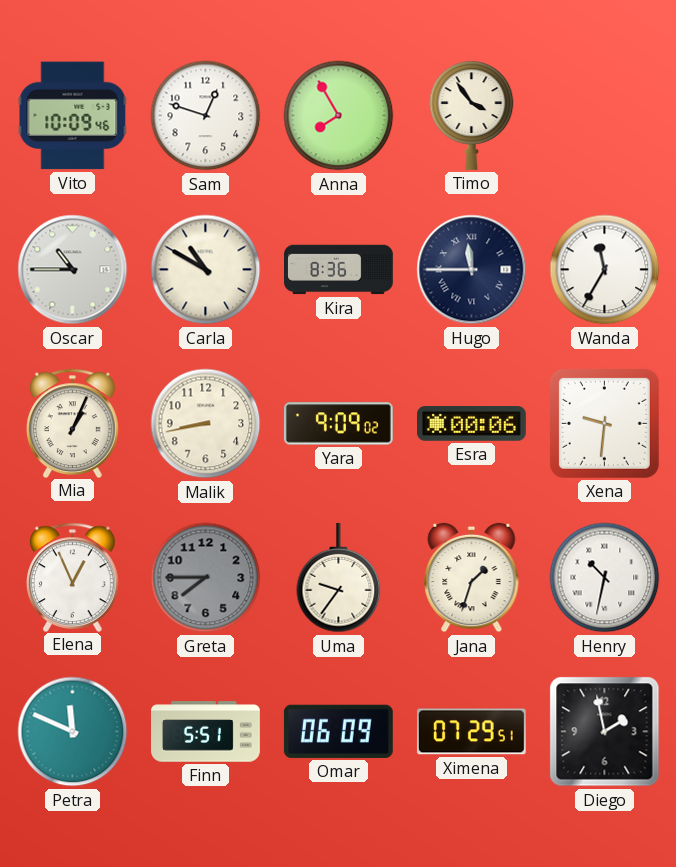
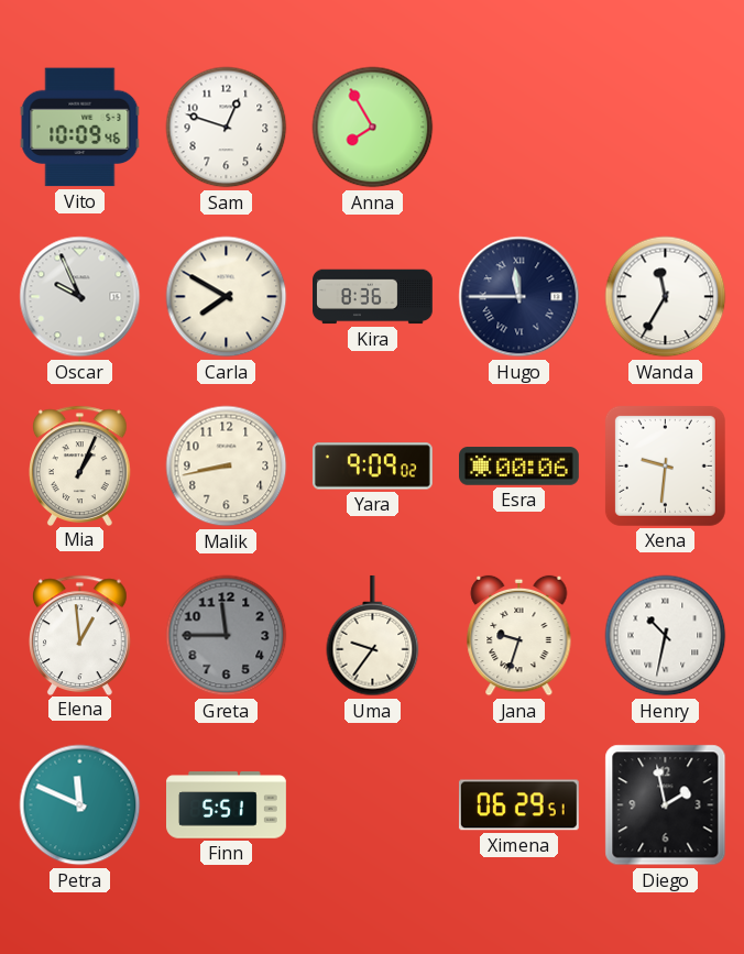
Timo: 3:54 -> none (472, 115)
Oscar: 10:45 -> 9:56 (80, 297)
Carla: 10:50 -> 7:50 (227, 297)
Elena: 12:56 -> 12:59 (80, 635)
Greta: 7:45 -> 11:45 (227, 636)
Jana: 1:33 -> 9:33 (519, 636)
Omar: 06:09 -> none (338, 731)
Ximena: 07:29 -> 06:29 (518, 805)
